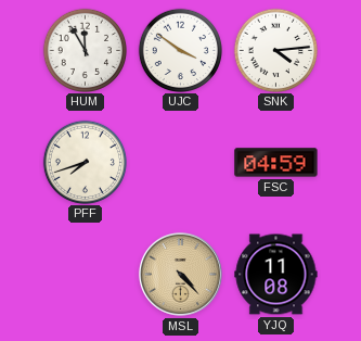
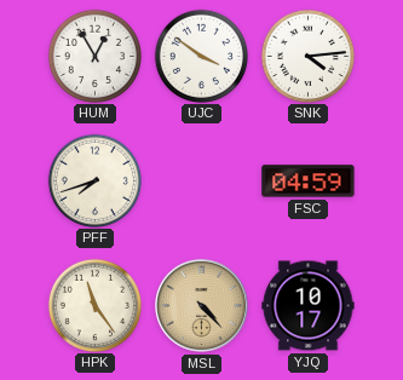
HUM: 11:55 -> 12:55 (94, 56)
HPK: none -> 11:24 (94, 305)
YJQ: 11:08 -> 10:17 (309, 306)
